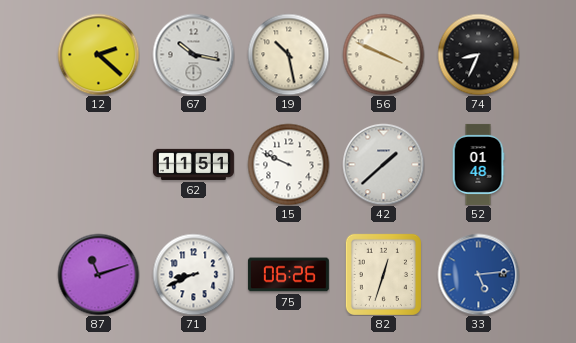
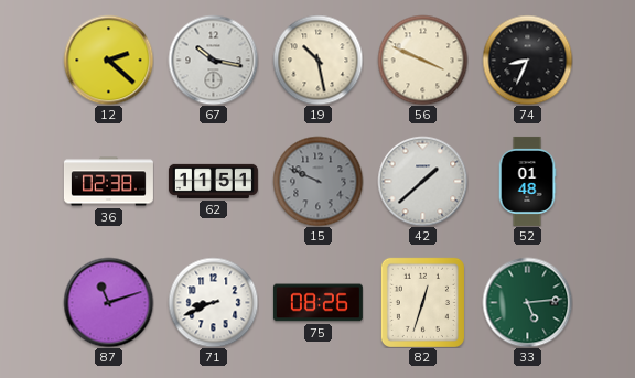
36: none -> 02:38 (108, 182)
15 dial: white -> grey (317, 181)
75: 06:26 -> 08:26 (317, 303)
33 dial: blue -> green (527, 302)
